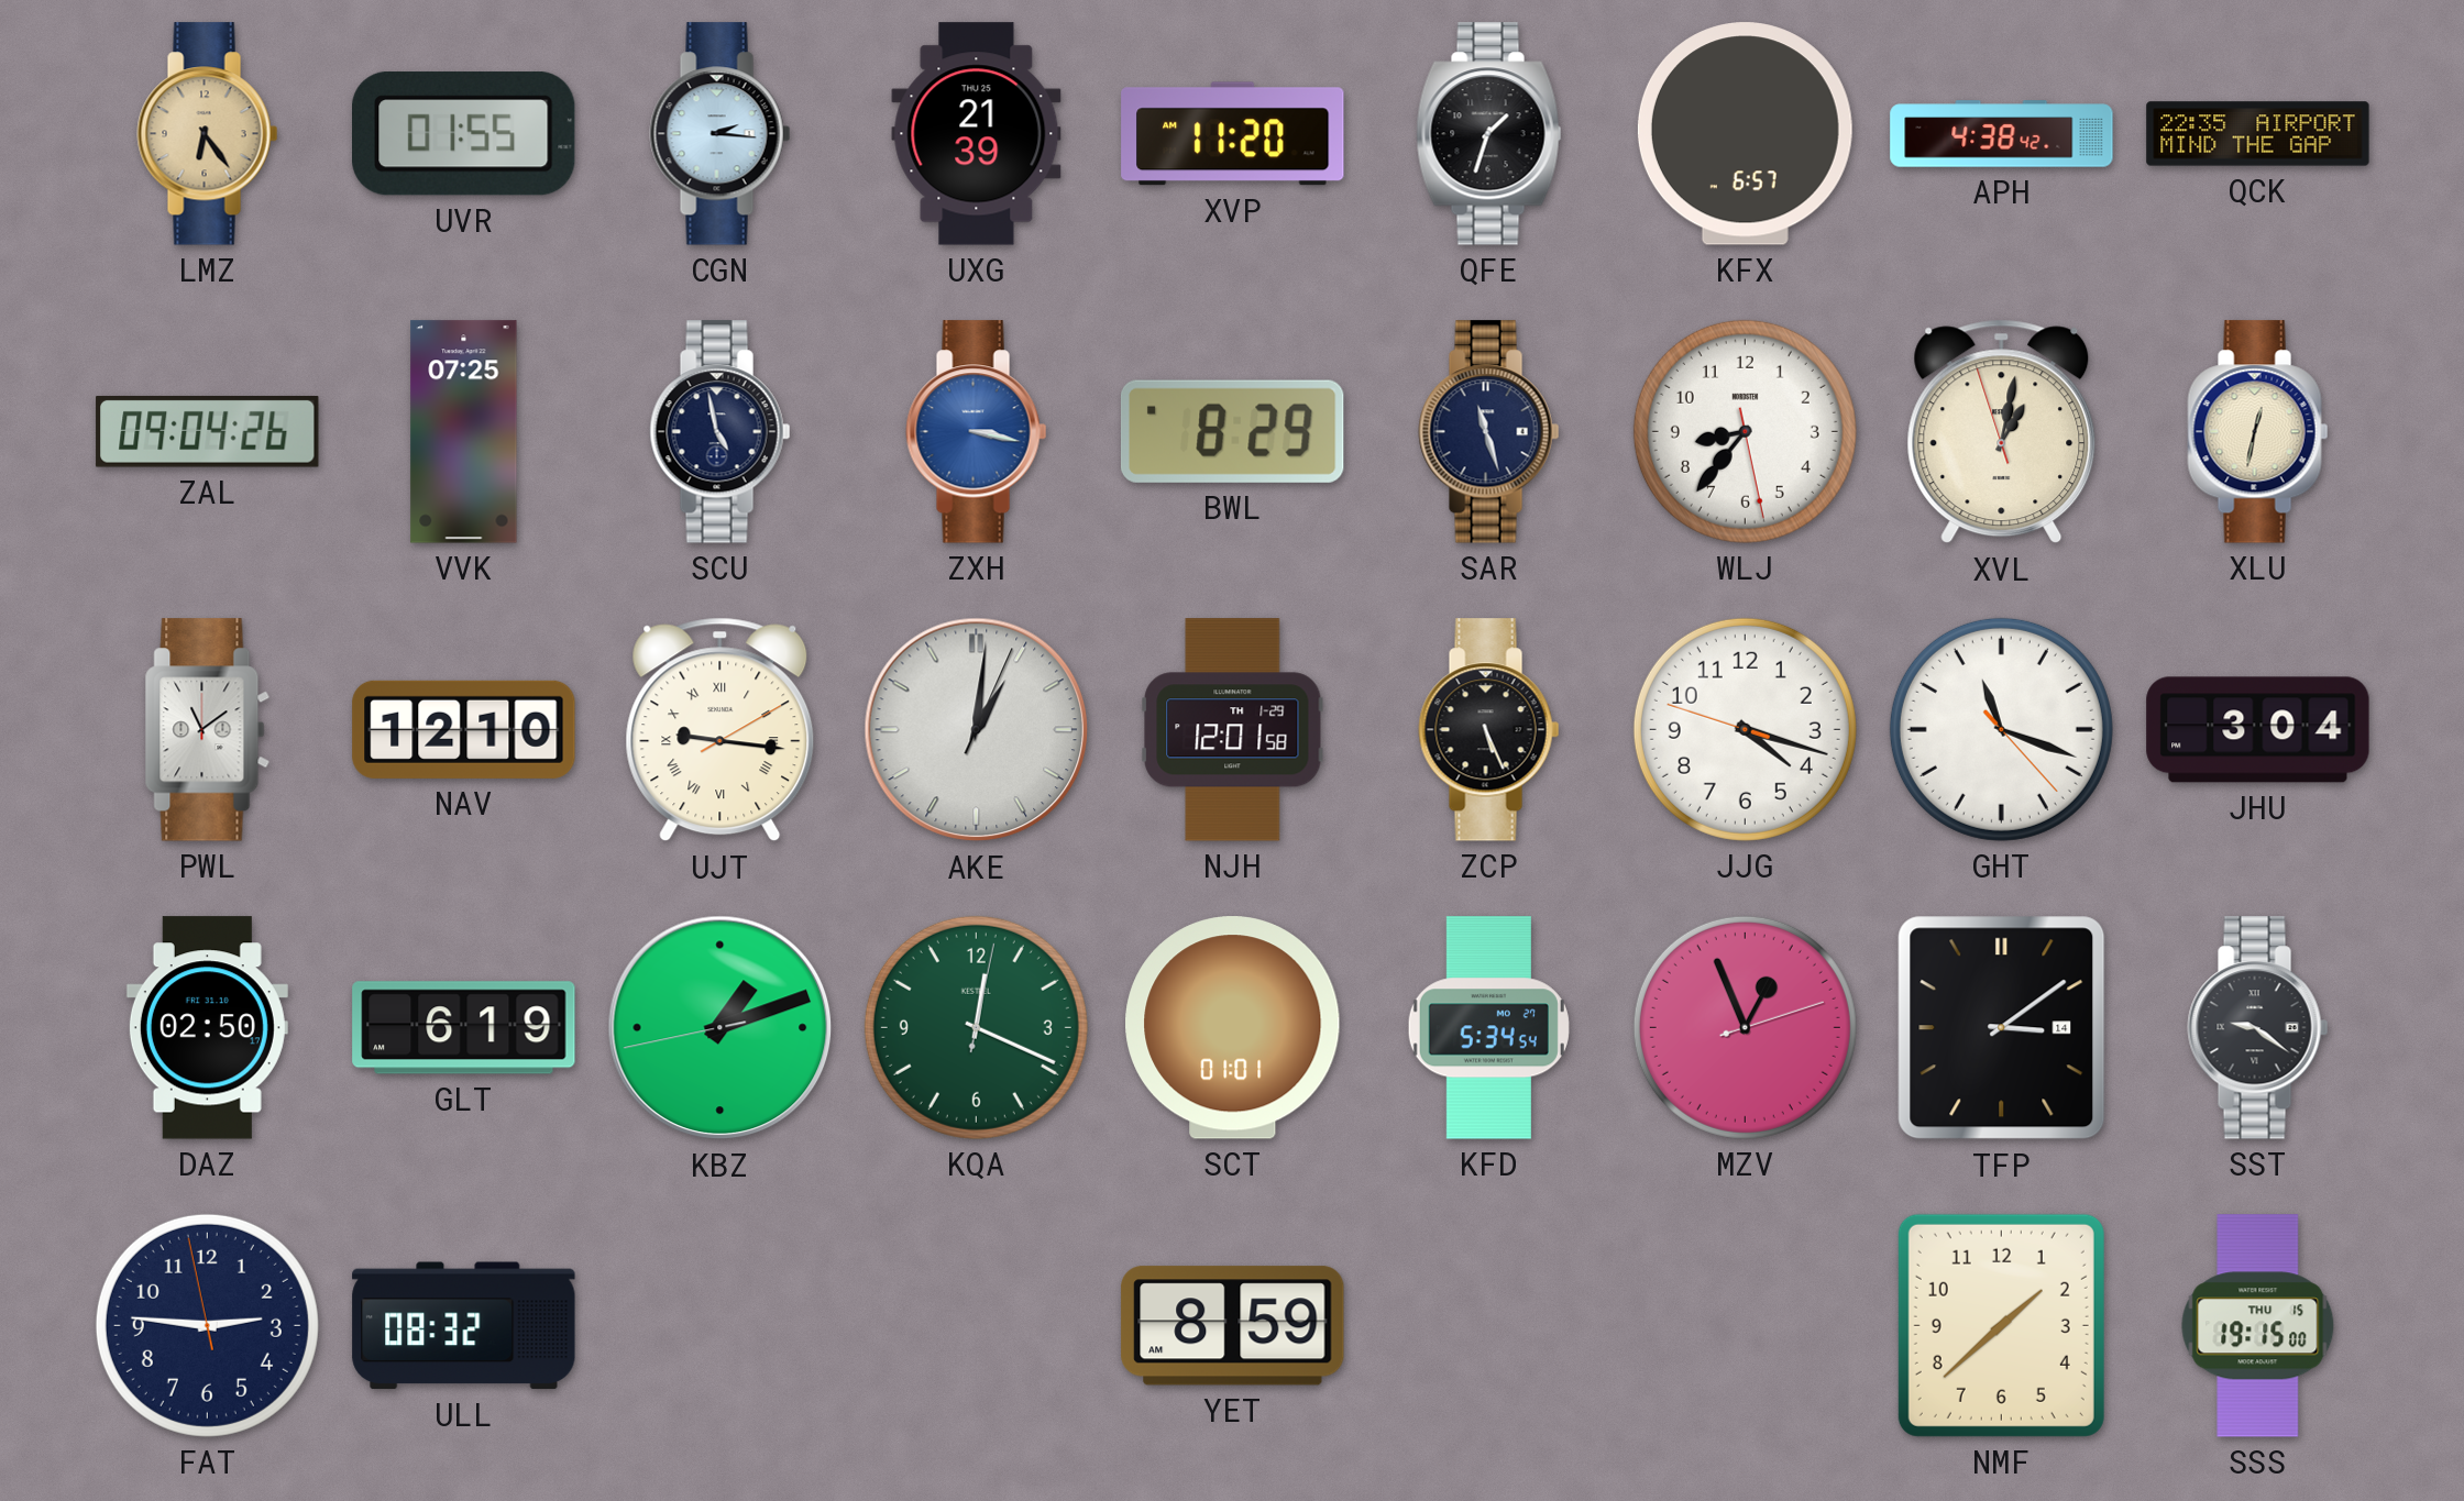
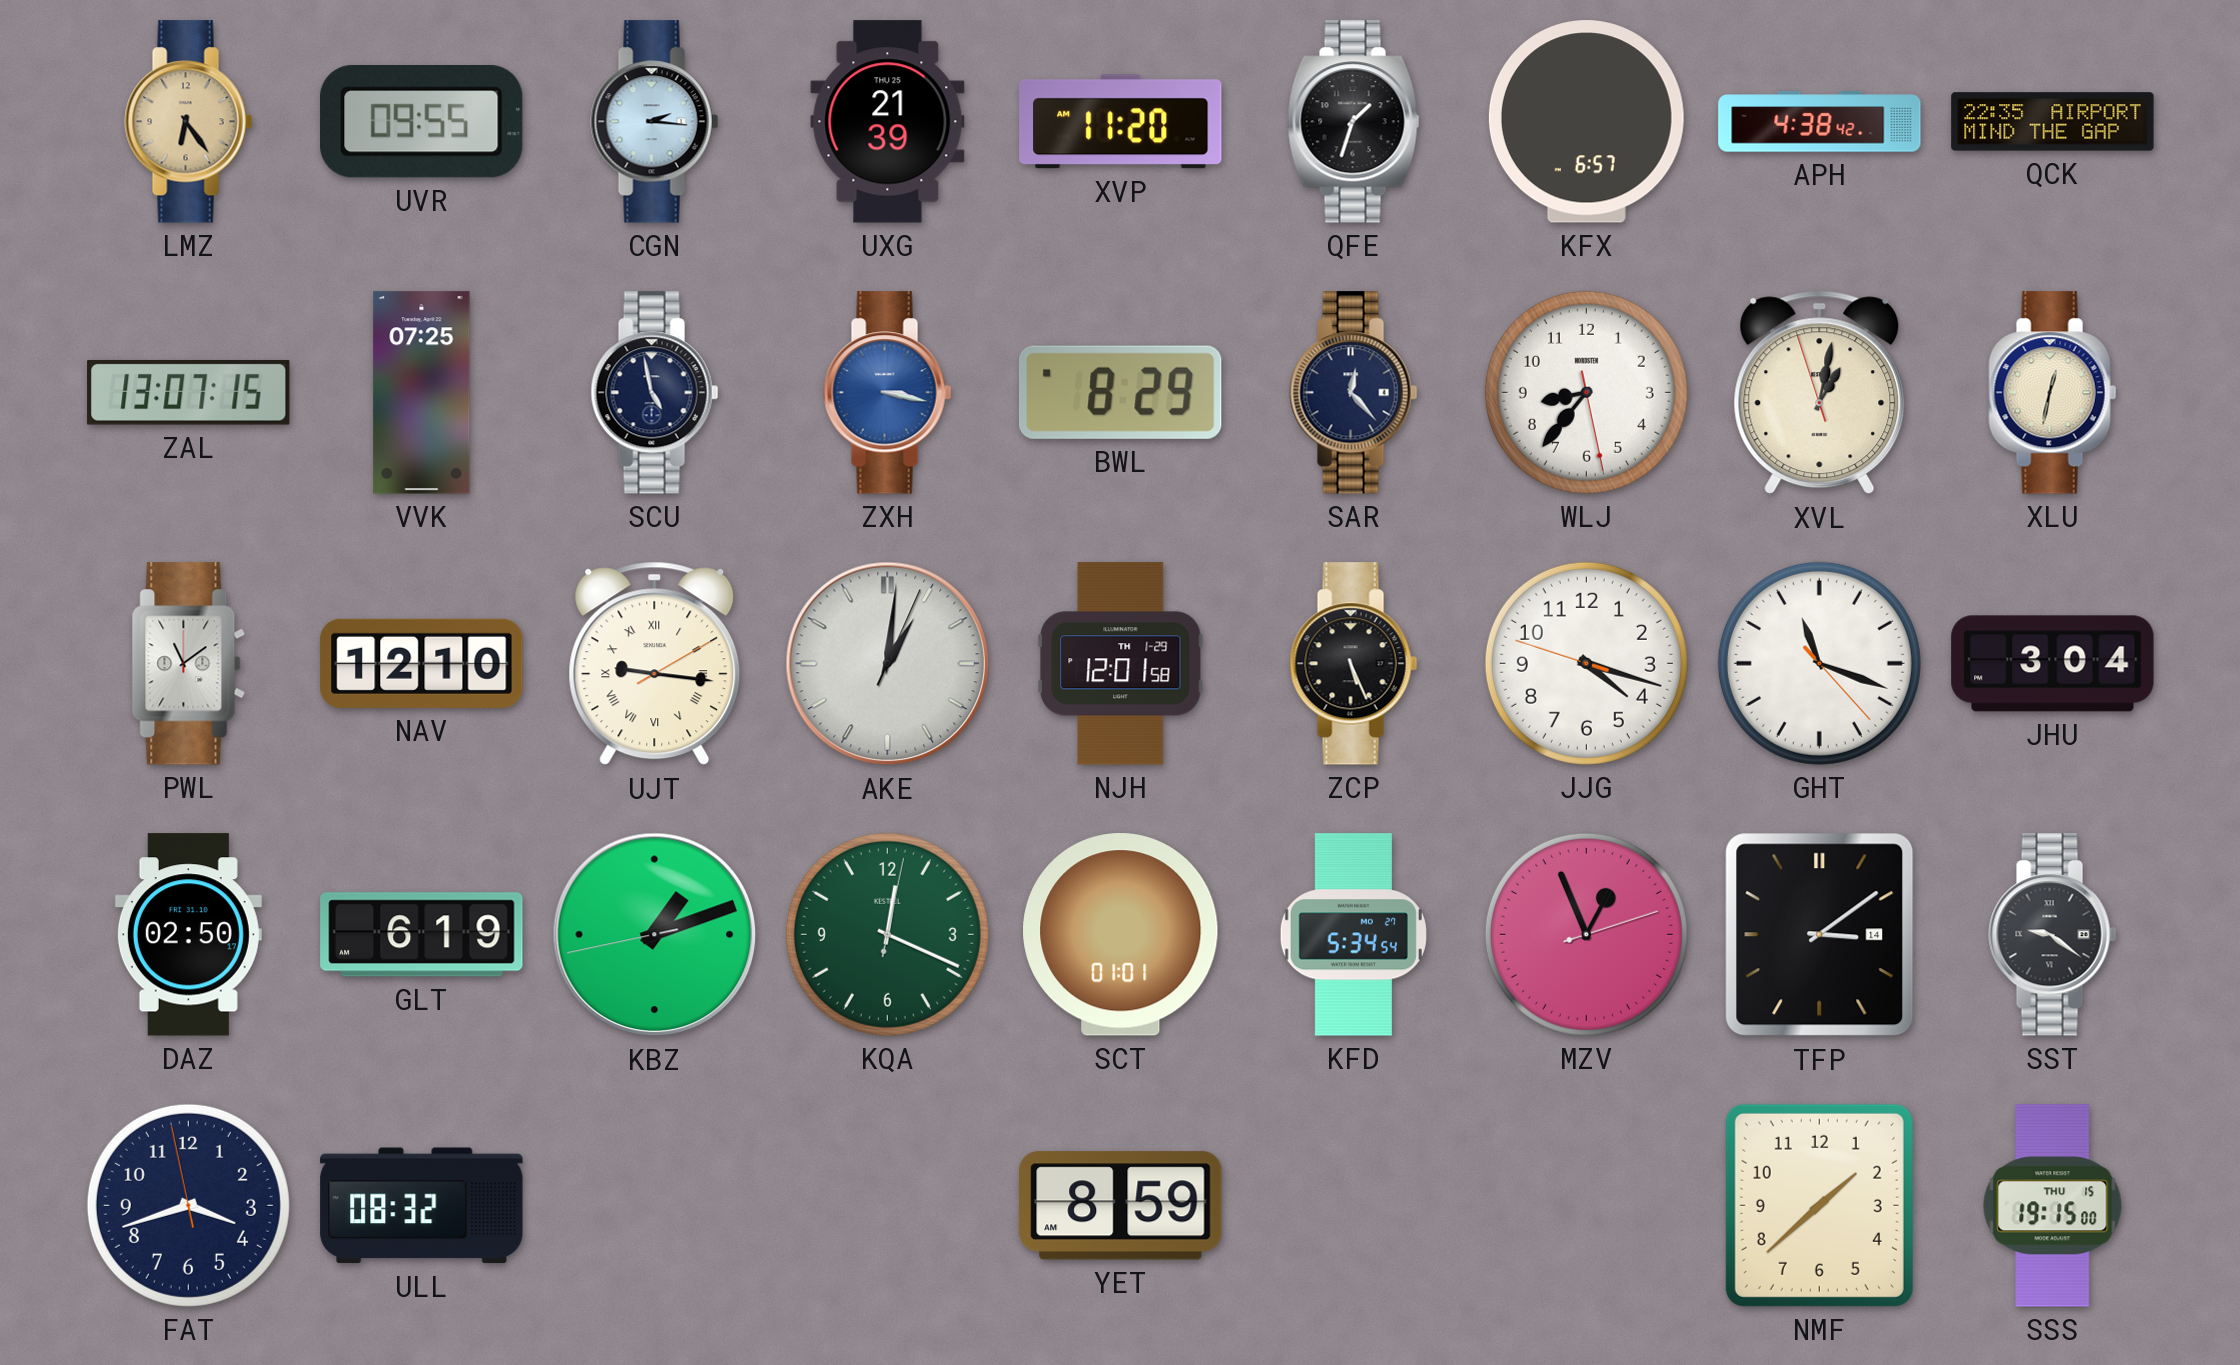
UVR: 01:55 -> 09:55 (422, 122)
ZAL: 09:04 -> 13:07 (189, 393)
SAR: 11:27 -> 12:23 (1354, 393)
FAT: 2:45 -> 3:41 (188, 1205)
